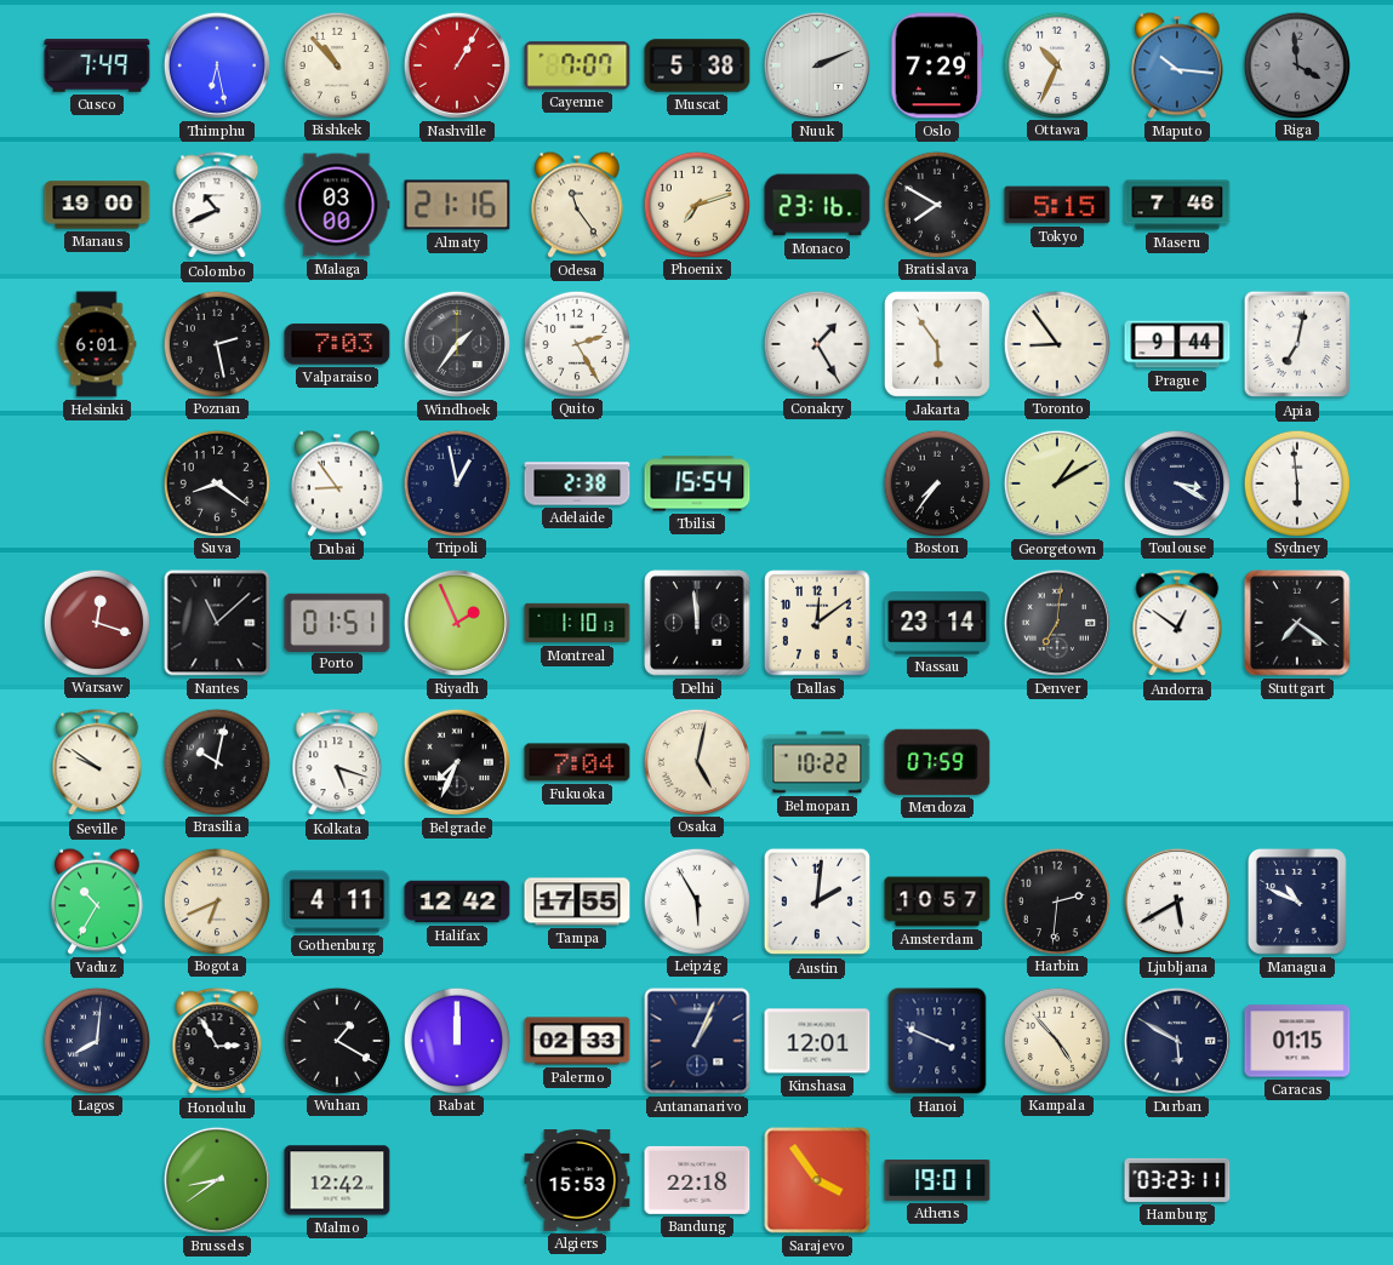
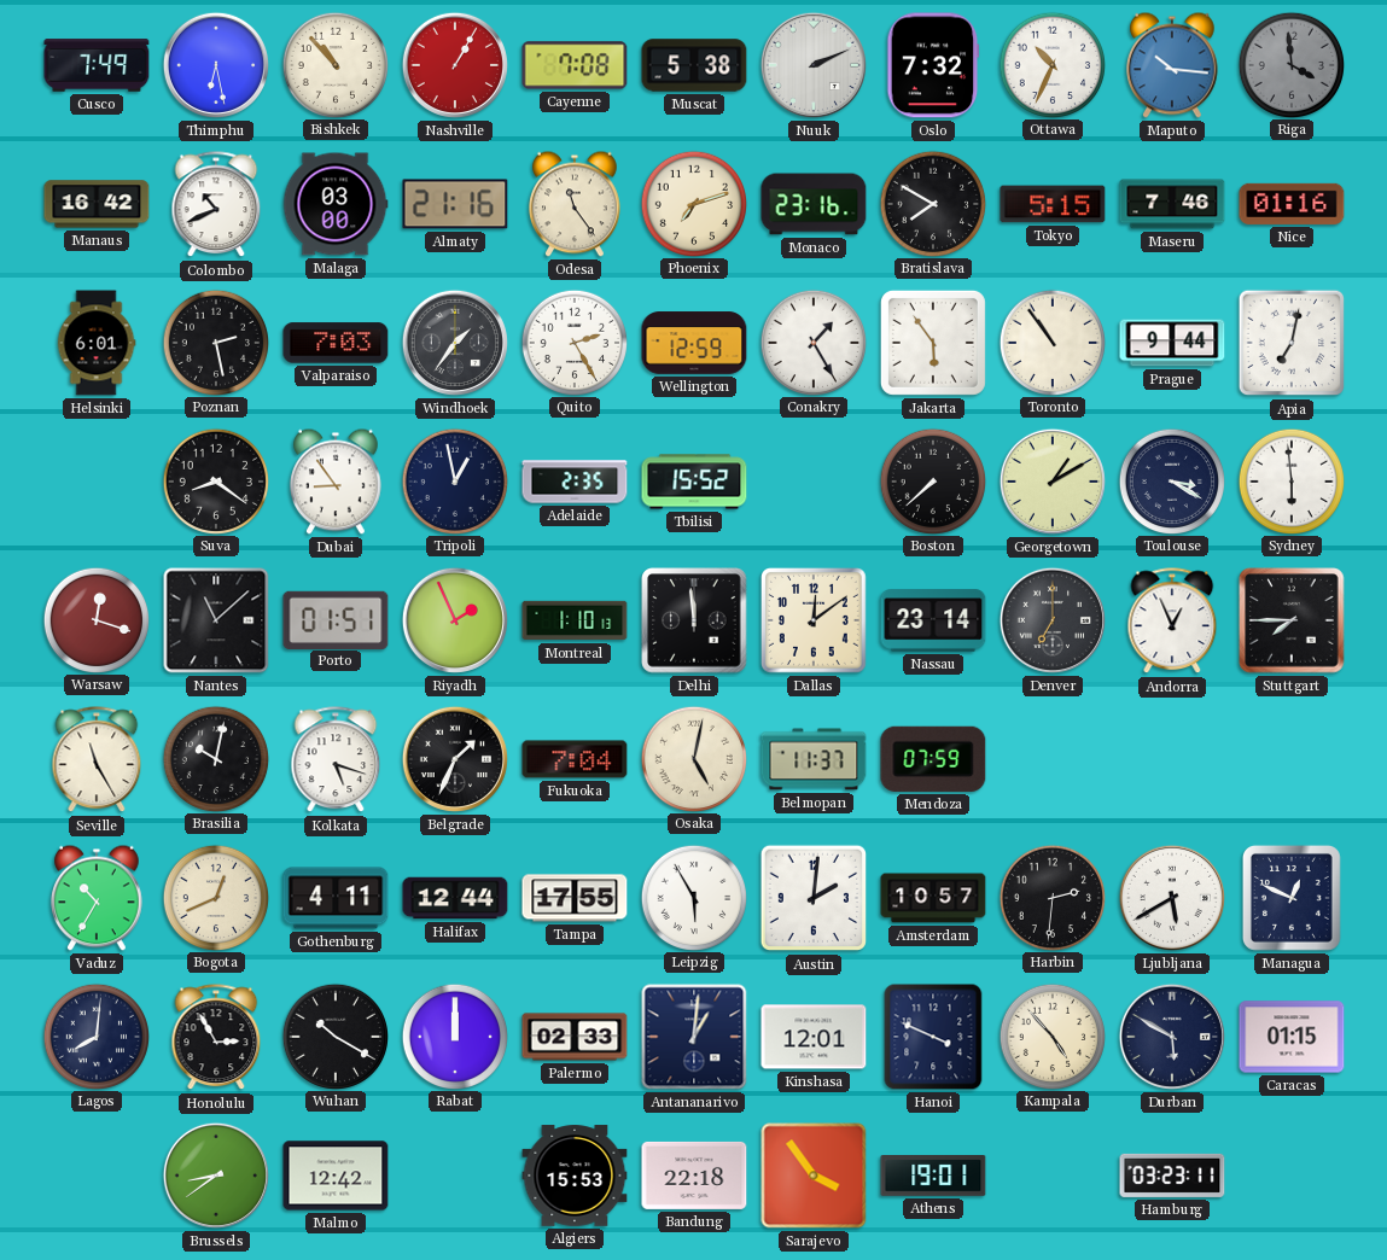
Cayenne: 7:07 -> 7:08 (575, 65)
Oslo: 7:29 -> 7:32 (933, 65)
Manaus: 19:00 -> 16:42 (97, 204)
Nice: none -> 01:16 (1292, 204)
Wellington: none -> 12:59 (694, 343)
Toronto: 8:54 -> 10:54 (1051, 342)
Adelaide: 2:38 -> 2:35 (575, 482)
Tbilisi: 15:54 -> 15:52 (694, 482)
Boston: 7:36 -> 7:38 (932, 480)
Denver: 7:01 -> 7:00 (1053, 620)
Andorra: 12:51 -> 12:56 (1172, 622)
Stuttgart: 7:21 -> 7:45 (1292, 620)
Seville: 9:51 -> 11:25 (97, 760)
Belgrade: 7:34 -> 1:34 (455, 759)
Belmopan: 10:22 -> 11:37 (814, 759)
Bogota: 6:41 -> 12:41 (215, 897)
Halifax: 12:42 -> 12:44 (455, 898)
Managua: 10:49 -> 12:49 (1292, 898)
Wuhan: 1:20 -> 10:20 (334, 1036)
Antananarivo: 1:04 -> 1:01 (694, 1037)
